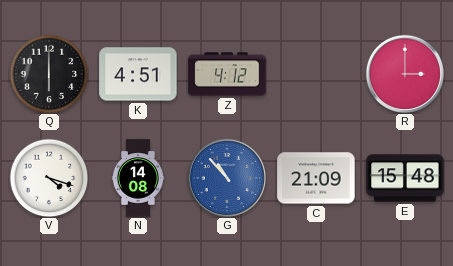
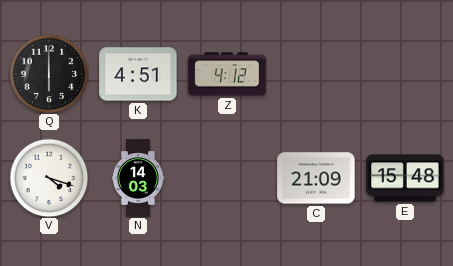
R: 3:00 -> none (405, 74)
N: 14:08 -> 14:03 (138, 178)
G: 10:53 -> none (227, 178)
